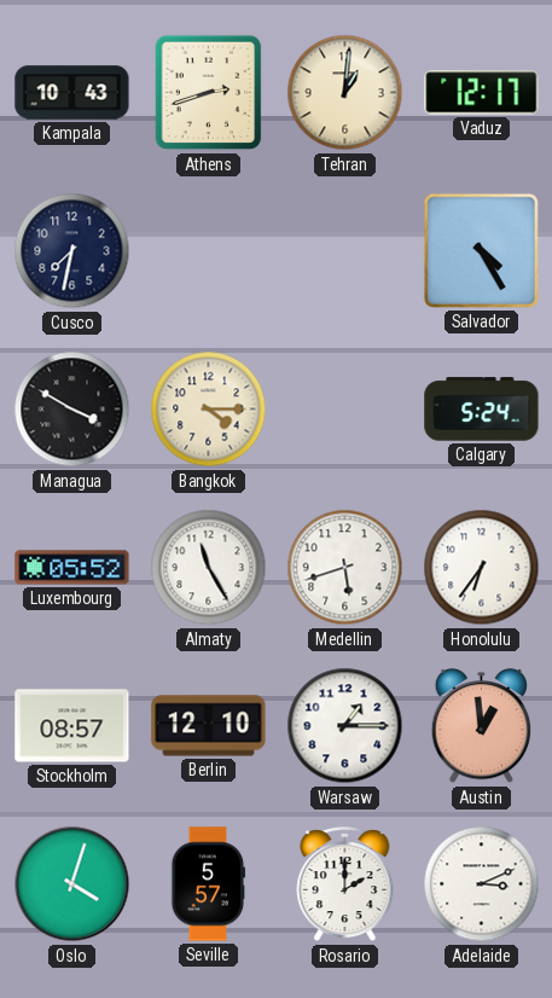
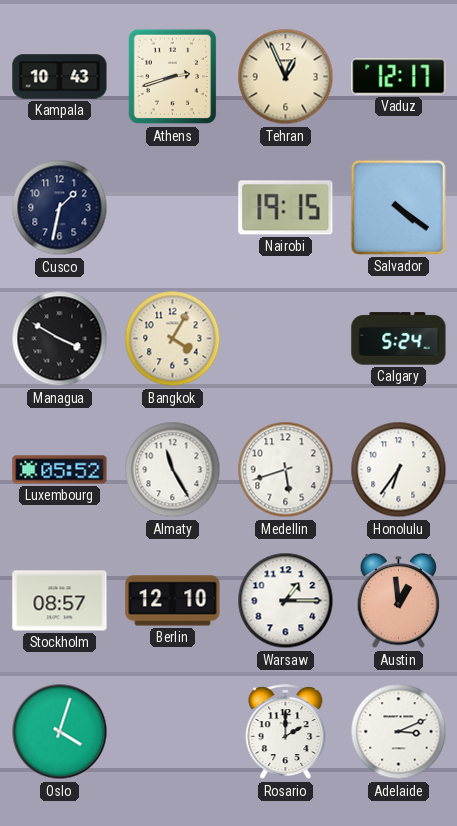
Tehran: 1:01 -> 12:56 (286, 77)
Cusco: 7:32 -> 1:32 (60, 208)
Nairobi: none -> 19:15 (286, 208)
Salvador: 4:25 -> 4:21 (398, 207)
Bangkok: 4:15 -> 4:05 (173, 339)
Seville: 5:57 -> none (209, 884)
